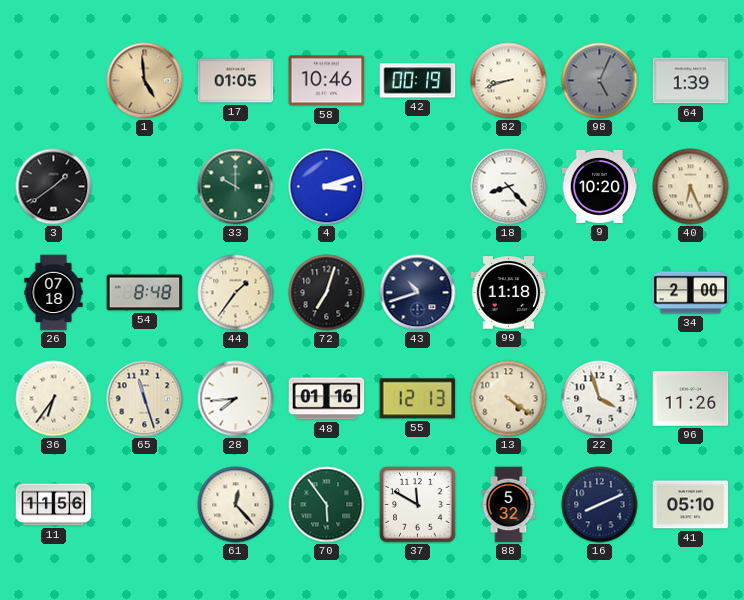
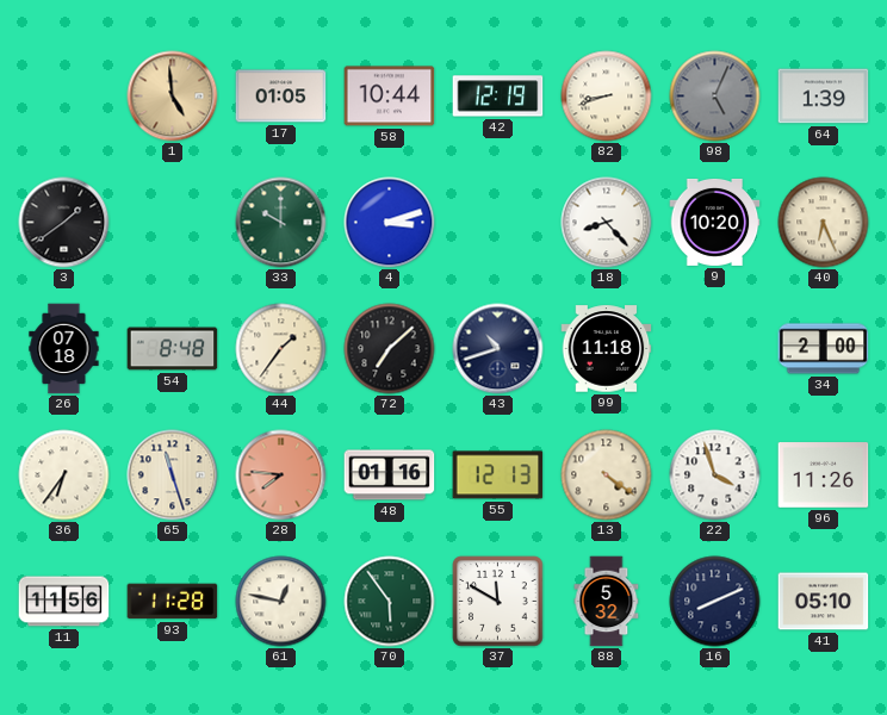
58: 10:46 -> 10:44 (390, 97)
42: 00:19 -> 12:19 (498, 97)
72: 7:03 -> 7:08 (390, 349)
28: 7:44 -> 7:46 (281, 475)
28 dial: white -> salmon (281, 475)
93: none -> 11:28 (173, 602)
61: 12:23 -> 12:47 (281, 602)
